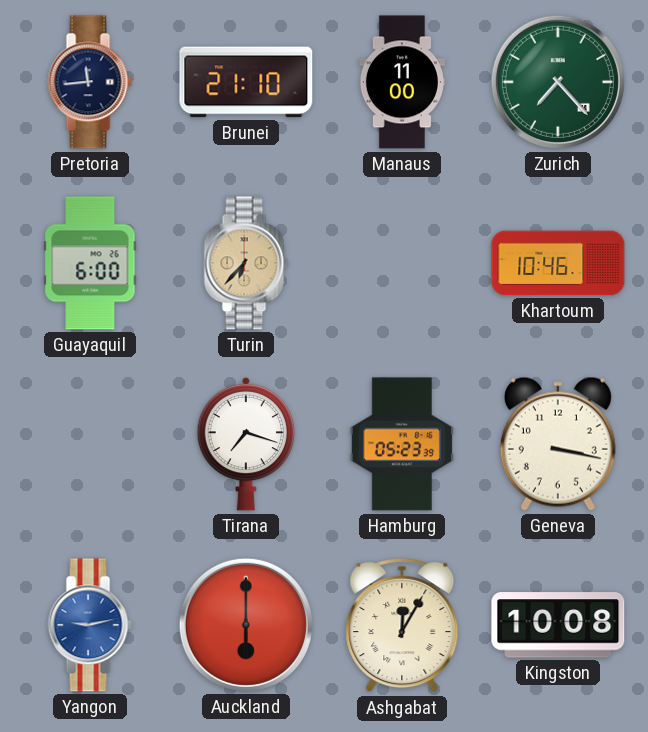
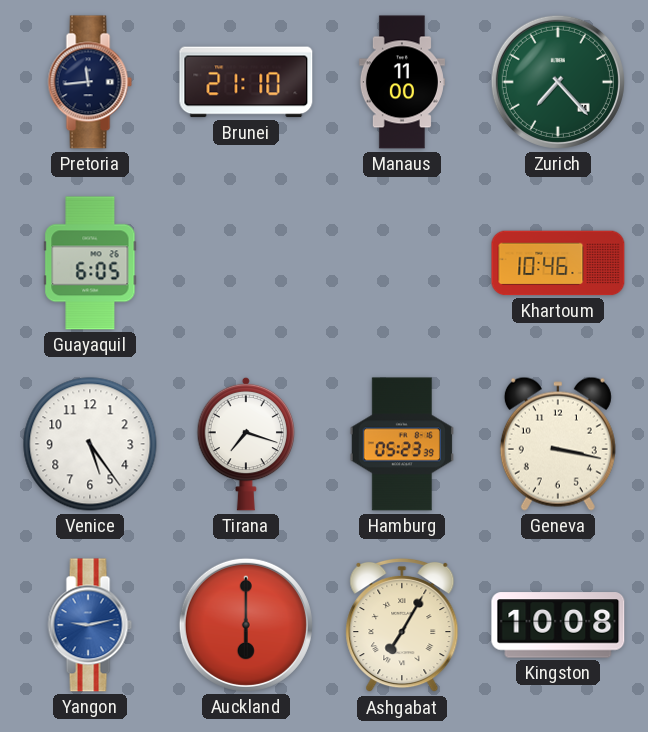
Guayaquil: 6:00 -> 6:05 (90, 263)
Turin: 6:37 -> none (246, 263)
Venice: none -> 5:24 (90, 444)
Ashgabat: 12:05 -> 7:05 (402, 625)
